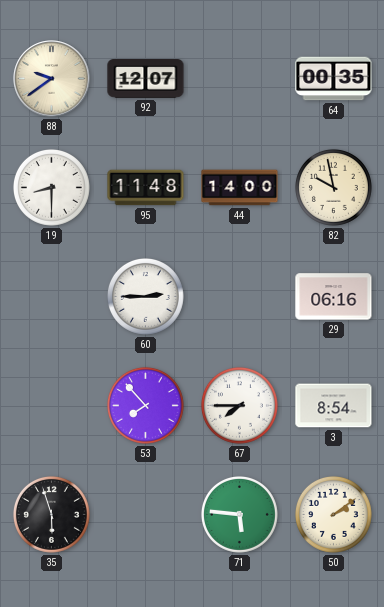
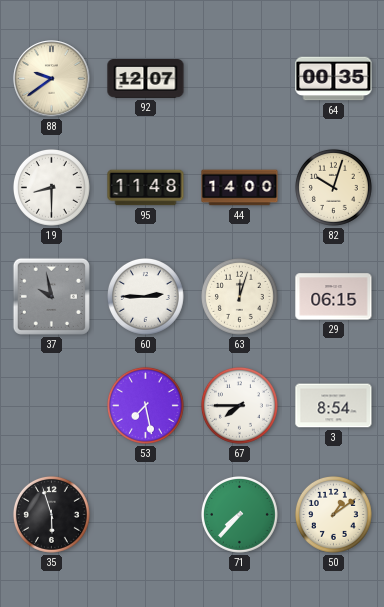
82: 9:58 -> 10:03 (333, 187)
37: none -> 9:58 (51, 296)
63: none -> 12:03 (239, 296)
29: 06:16 -> 06:15 (334, 297)
53: 7:53 -> 7:28 (145, 405)
71: 5:46 -> 7:37 (239, 514)
50: 2:09 -> 1:09 (333, 514)
